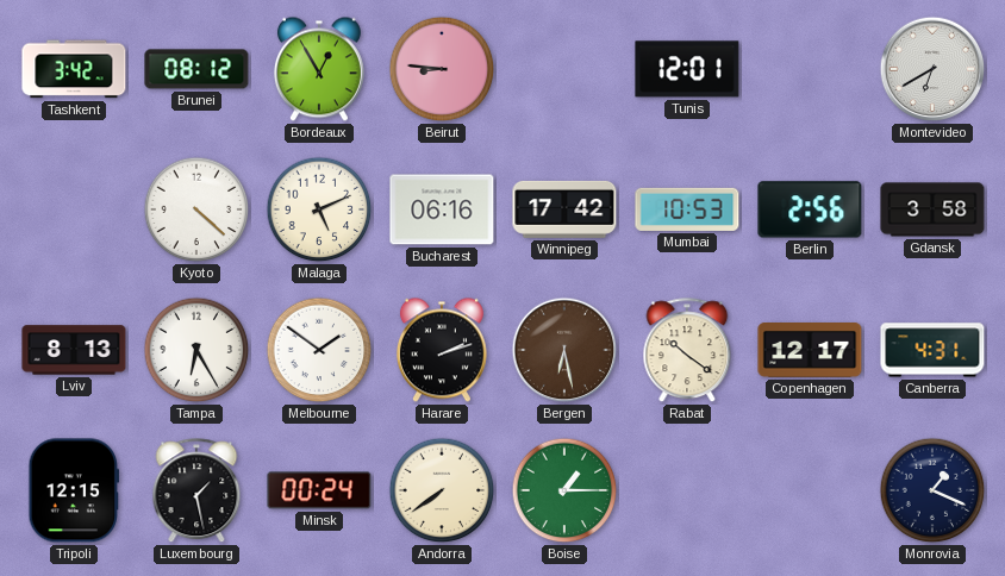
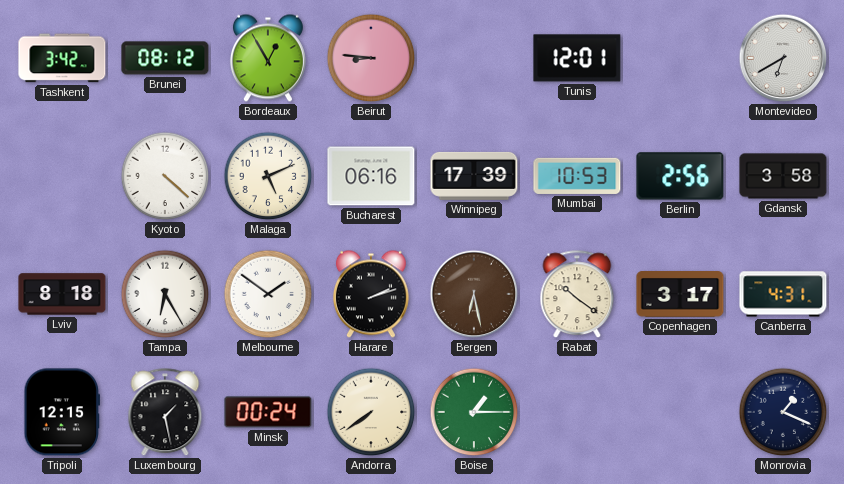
Winnipeg: 17:42 -> 17:39 (474, 176)
Lviv: 8:13 -> 8:18 (62, 294)
Copenhagen: 12:17 -> 3:17 (680, 295)
